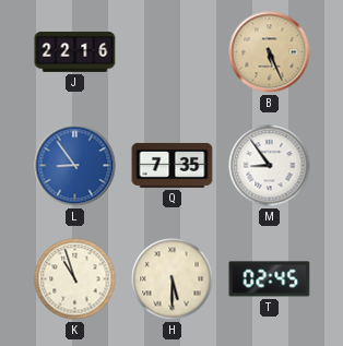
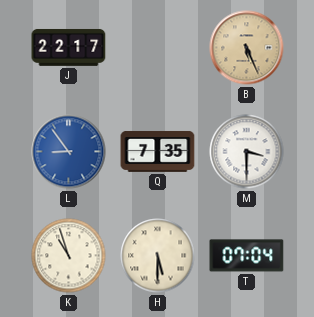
J: 22:16 -> 22:17 (69, 47)
M: 8:54 -> 3:30 (247, 152)
T: 02:45 -> 07:04 (247, 256)
